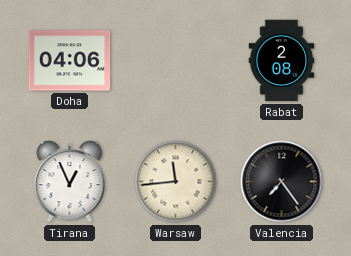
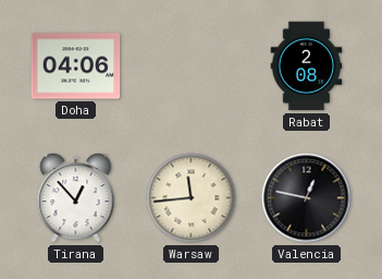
Tirana: 12:56 -> 12:53 (76, 198)
Valencia: 7:24 -> 12:47 (307, 198)
